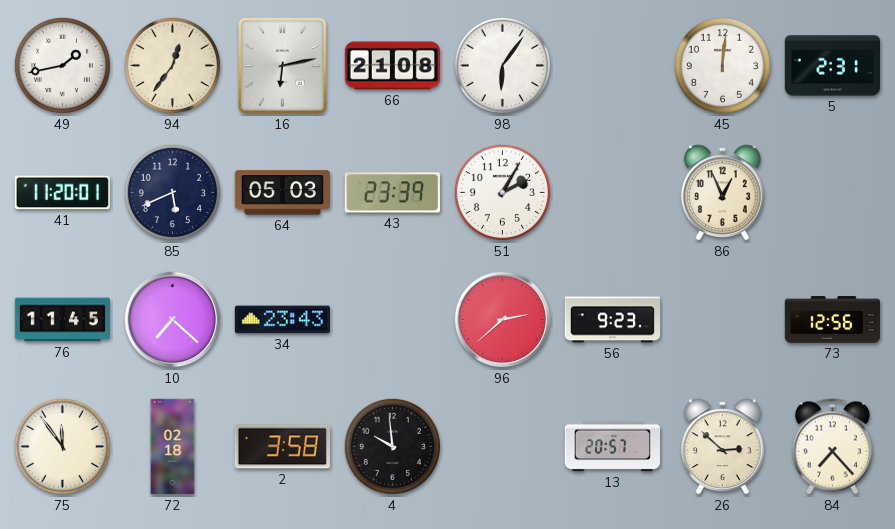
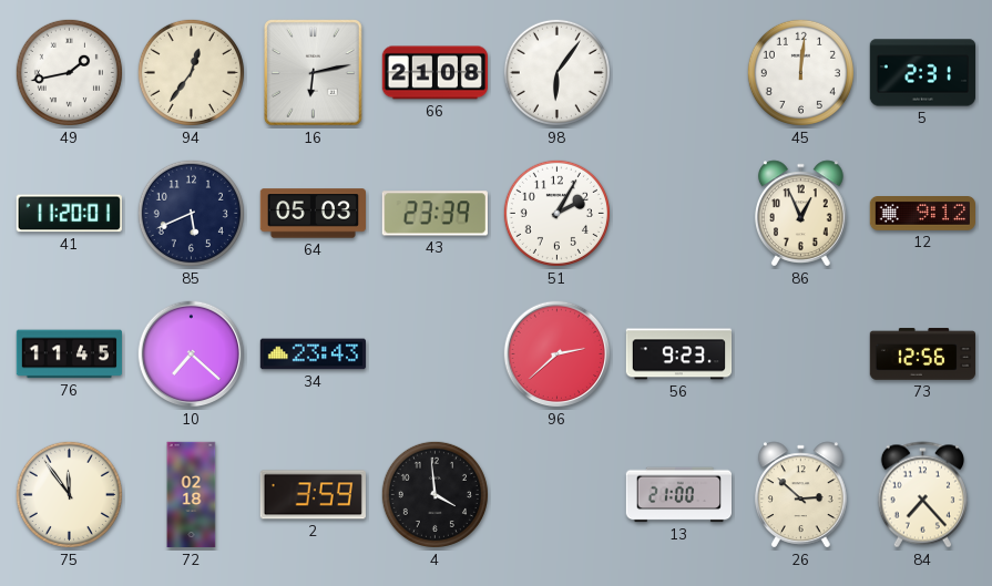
12: none -> 9:12 (922, 214)
2: 3:58 -> 3:59 (313, 495)
4: 9:59 -> 3:59 (434, 494)
13: 20:57 -> 21:00 (678, 495)
